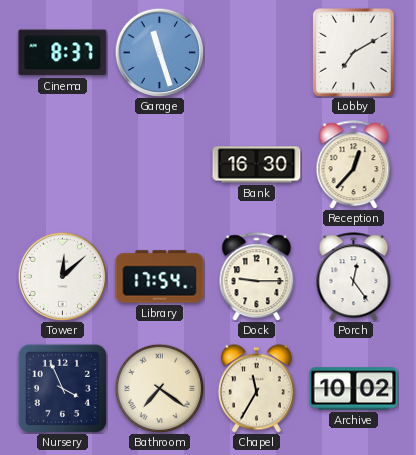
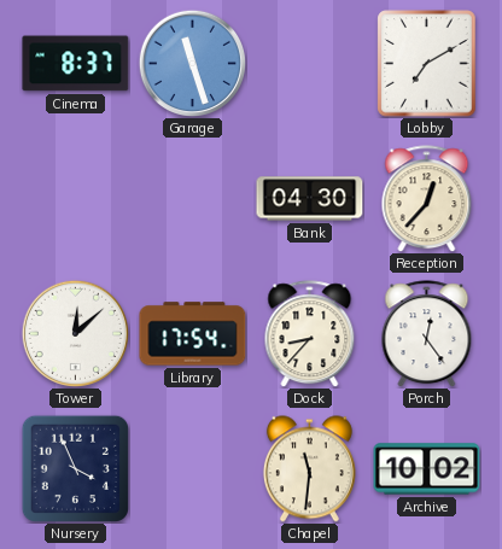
Bank: 16:30 -> 04:30 (310, 199)
Dock: 9:15 -> 8:37 (310, 334)
Bathroom: 7:21 -> none (159, 388)
Chapel: 11:35 -> 11:31 (309, 469)
